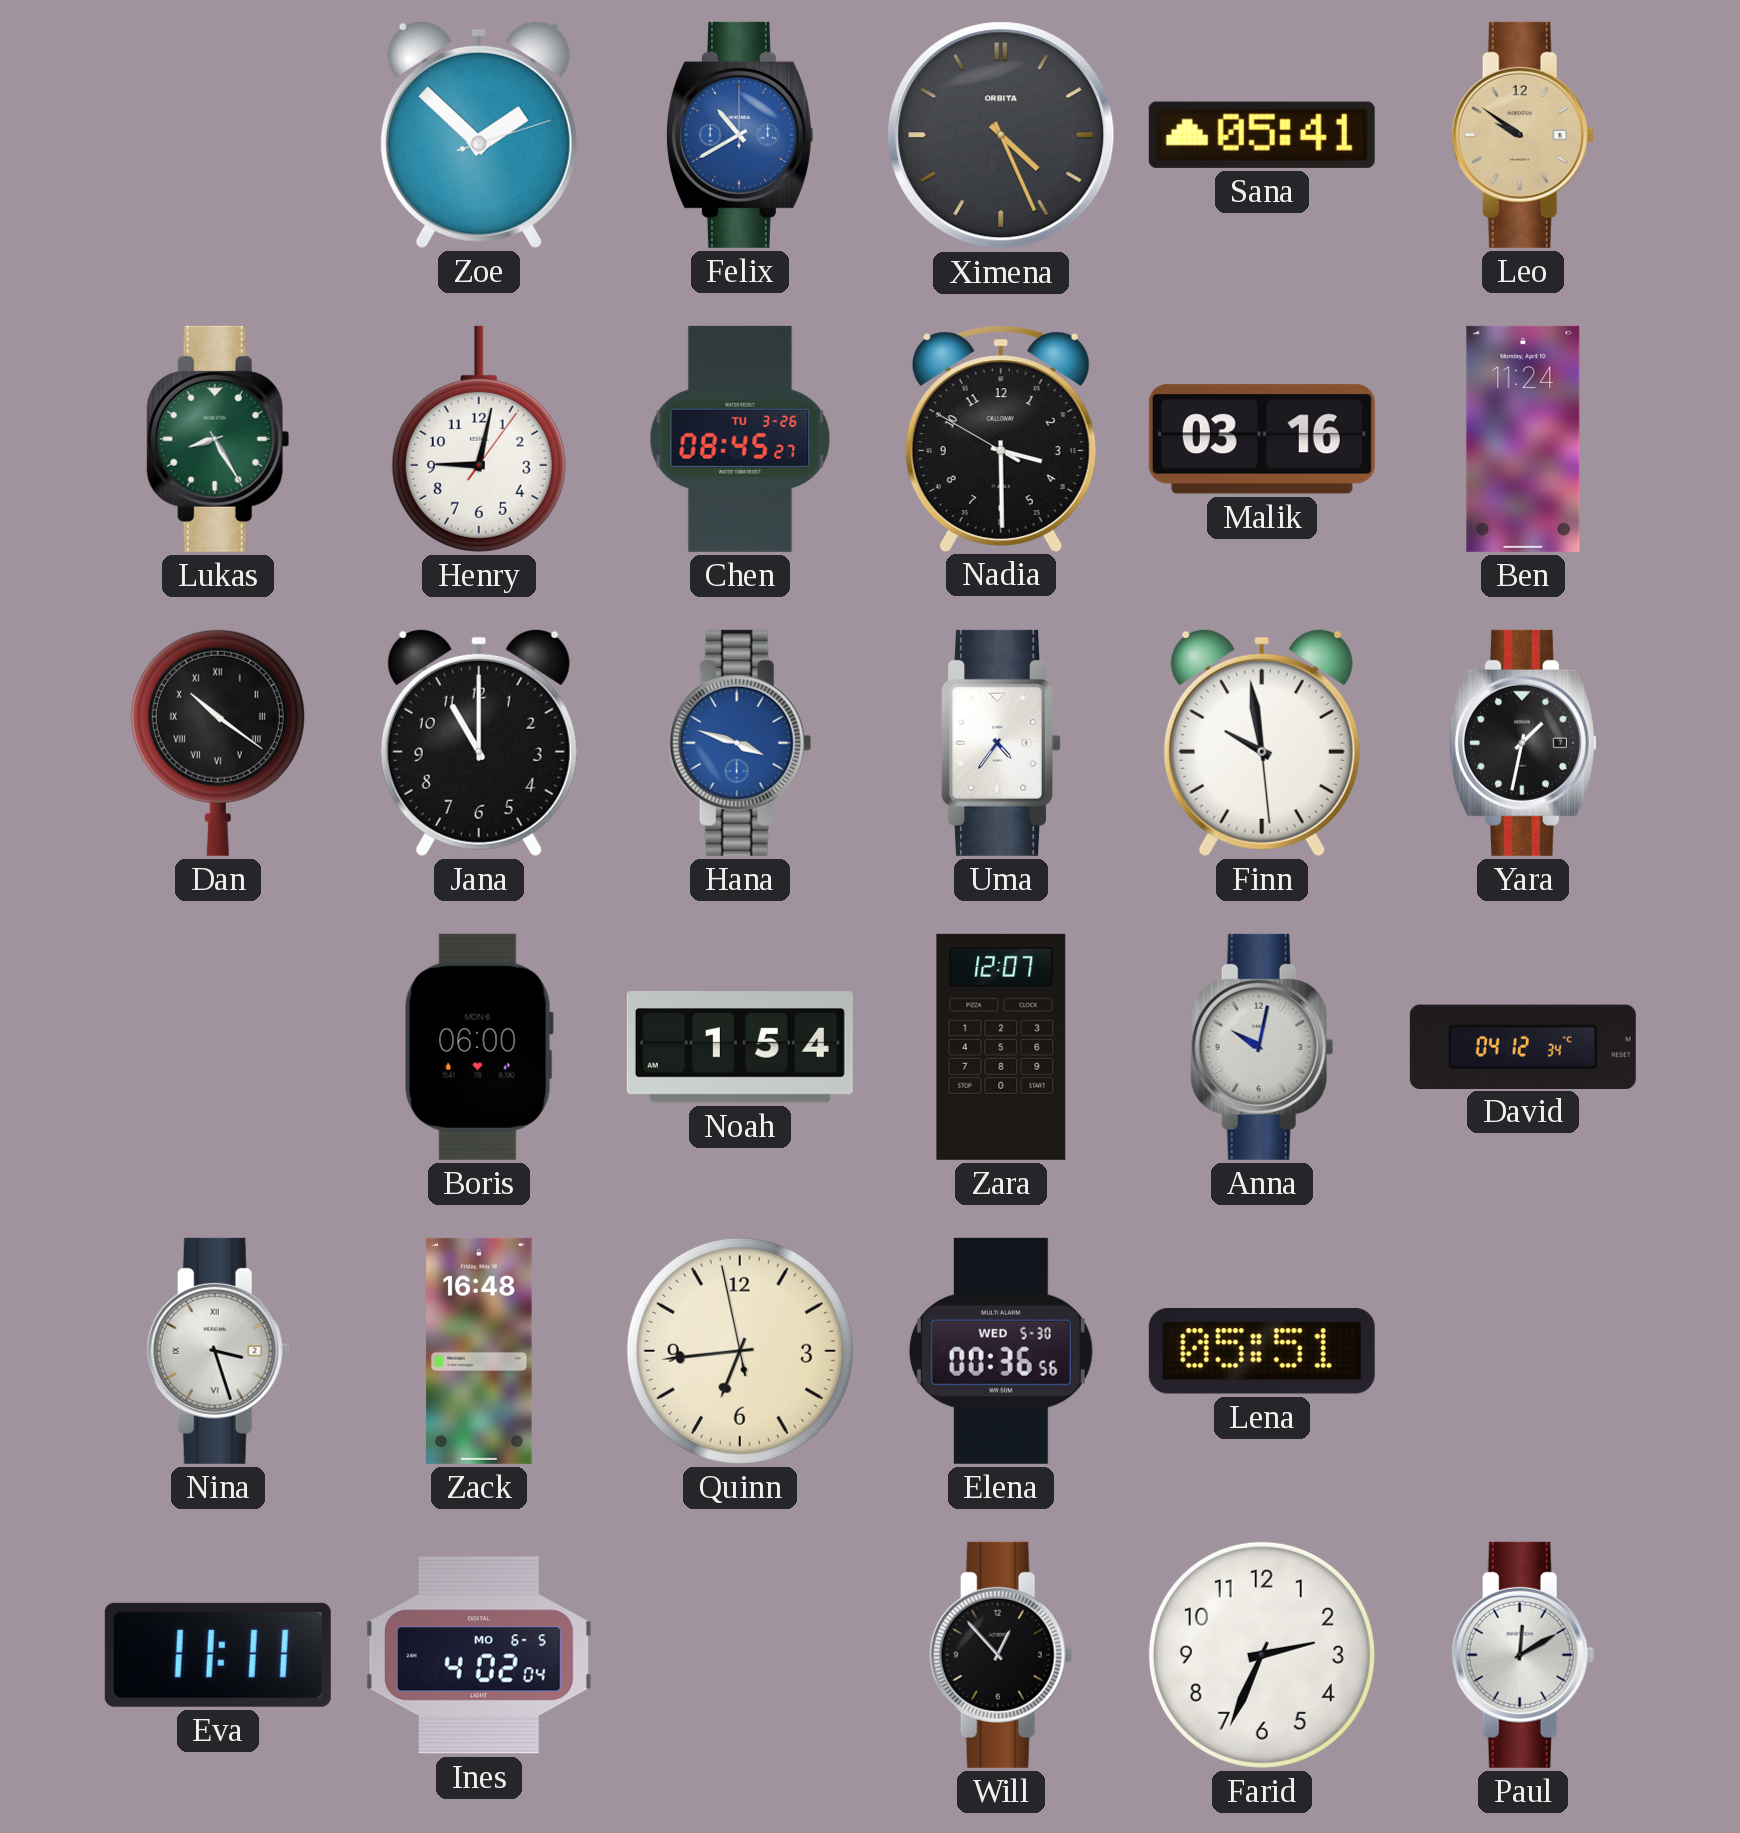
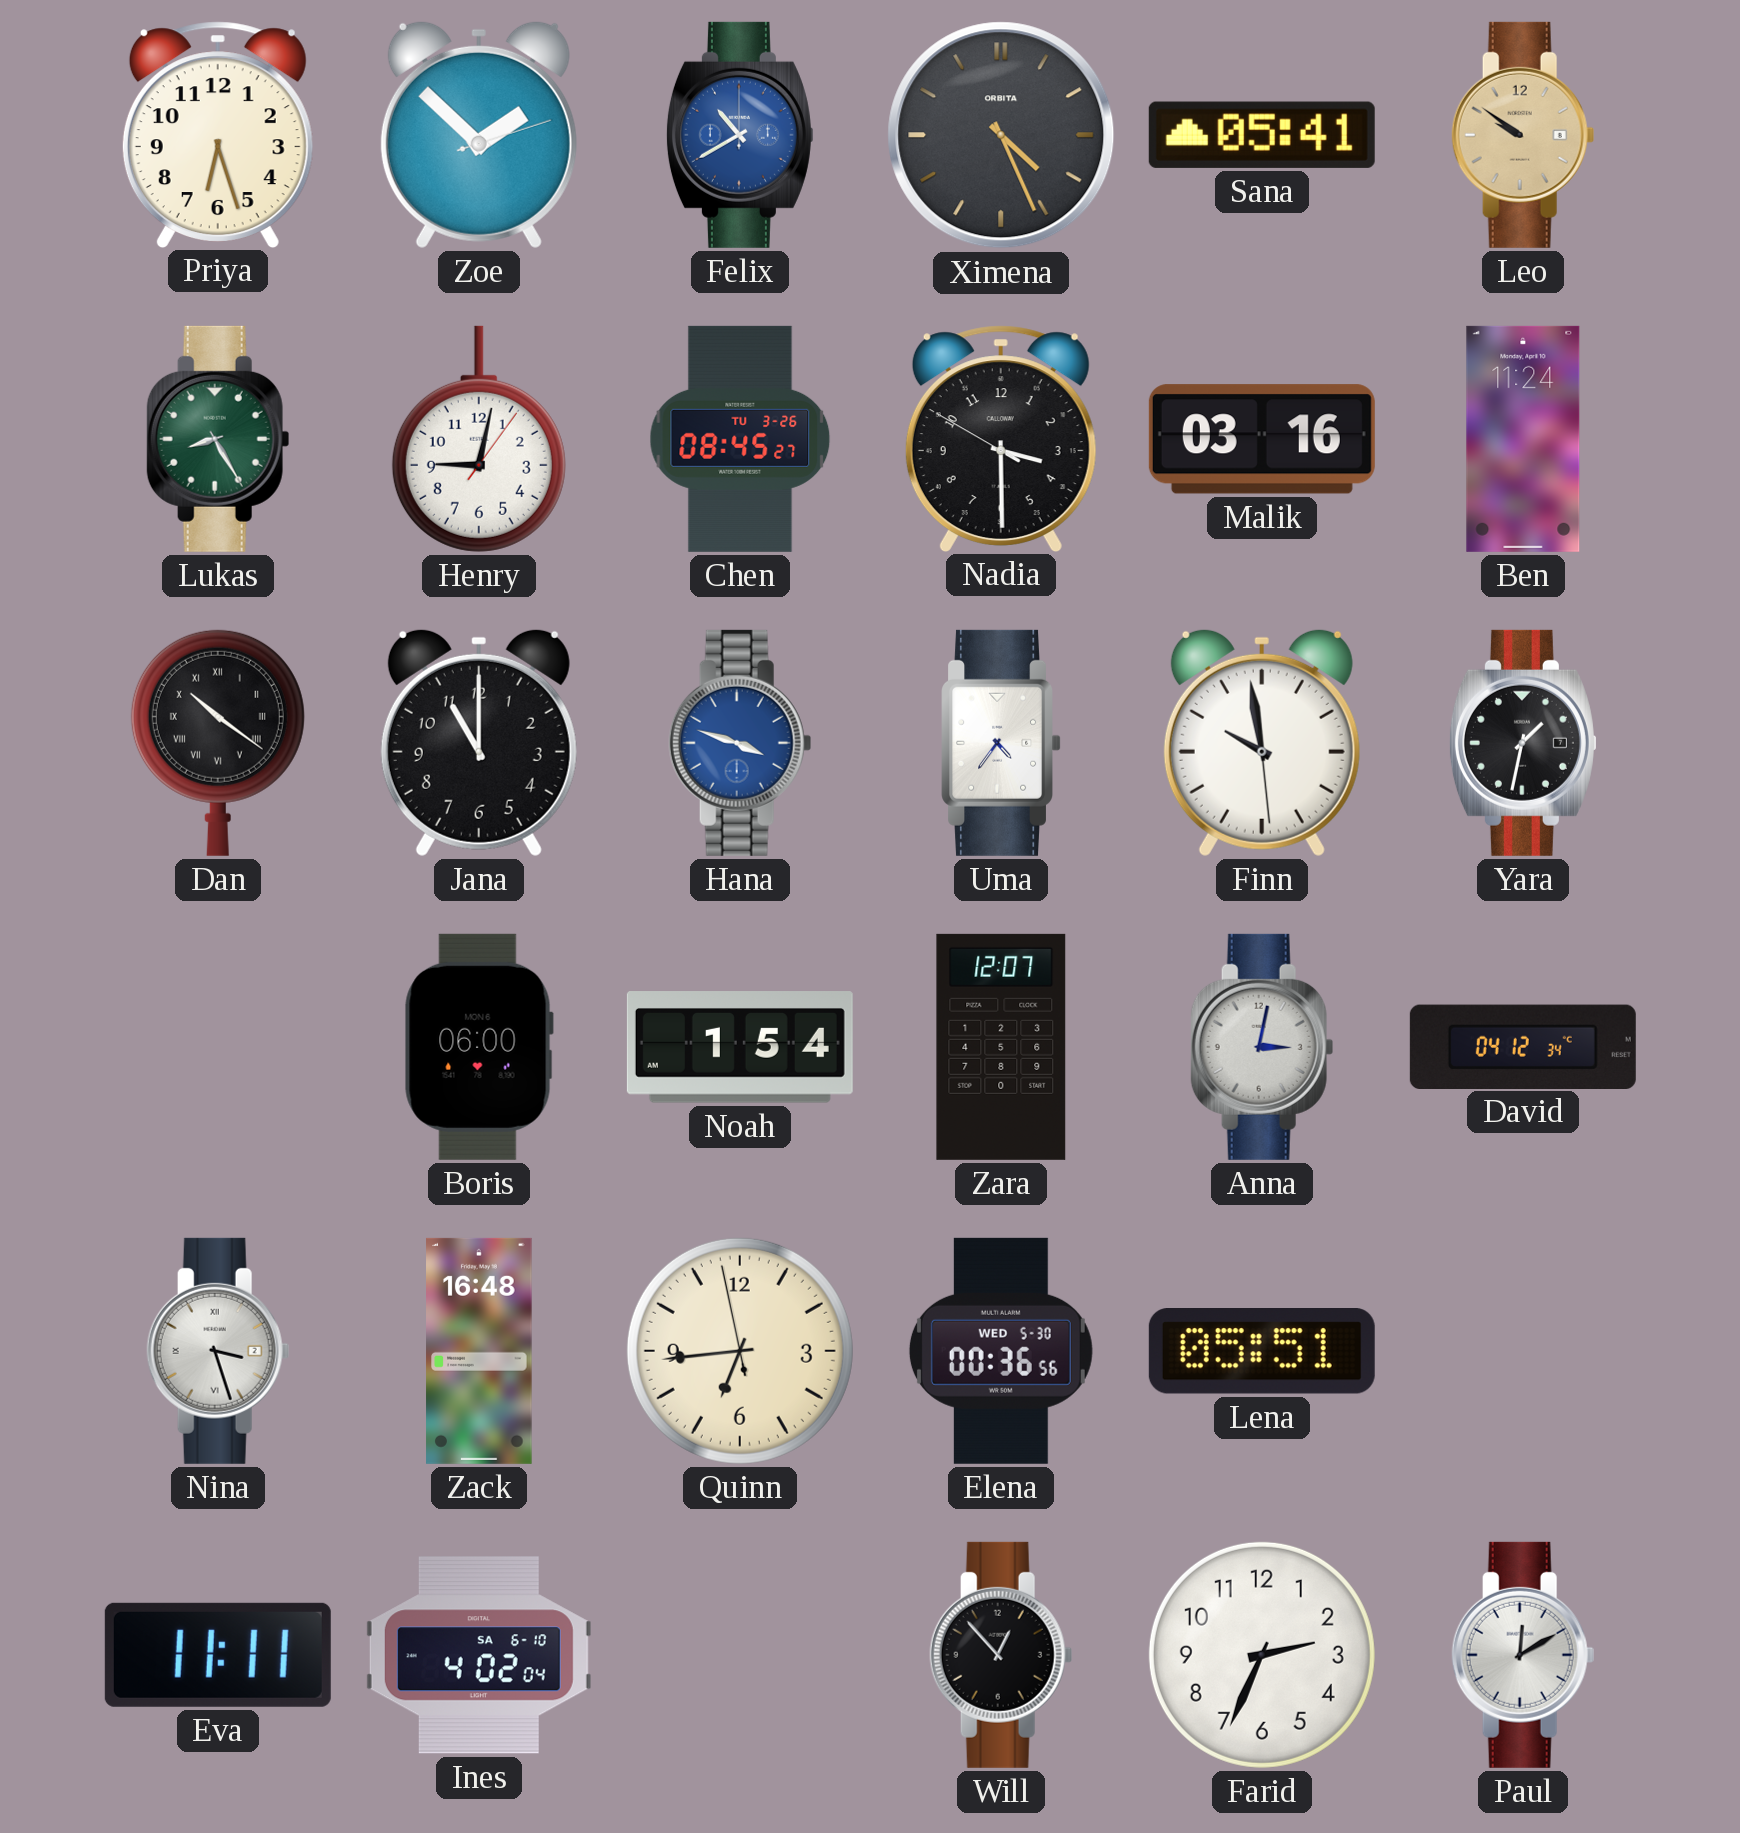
Priya: none -> 6:27 (218, 134)
Anna: 10:02 -> 3:02 (1262, 1047)
Ines date: MO 6-5 -> SA 6-10 (479, 1655)
